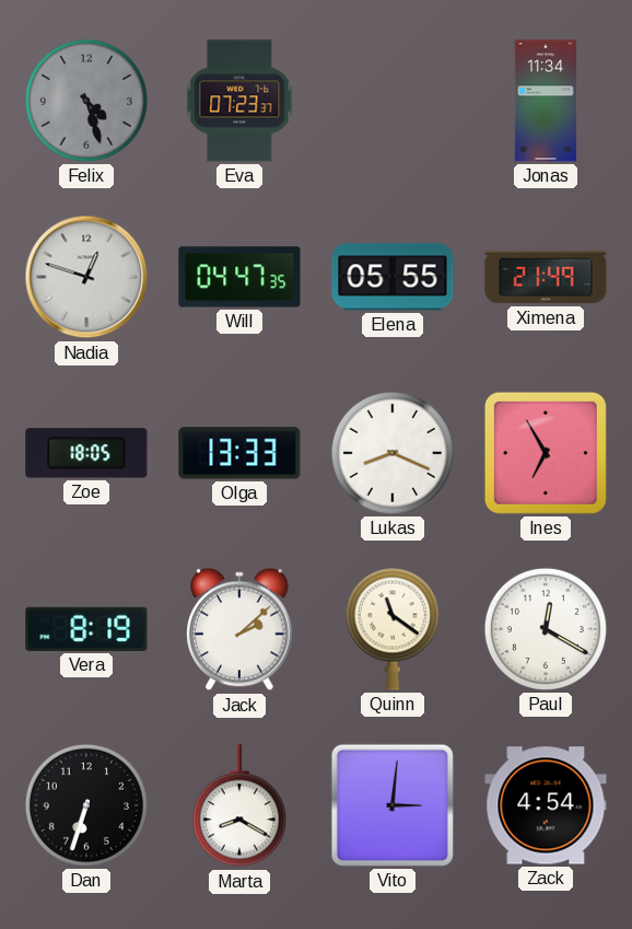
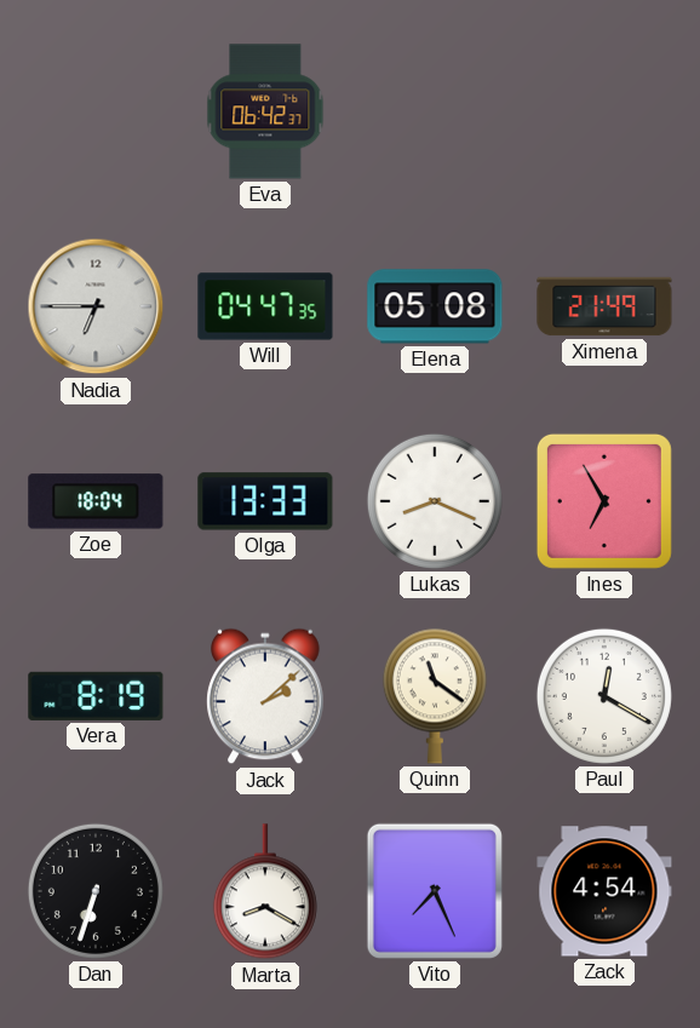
Felix: 4:27 -> none (86, 101)
Eva: 07:23 -> 06:42 (265, 111)
Jonas: 11:34 -> none (546, 101)
Nadia: 12:48 -> 6:45 (96, 306)
Elena: 05:55 -> 05:08 (435, 306)
Zoe: 18:05 -> 18:04 (96, 501)
Vito: 3:01 -> 7:26 (435, 891)
